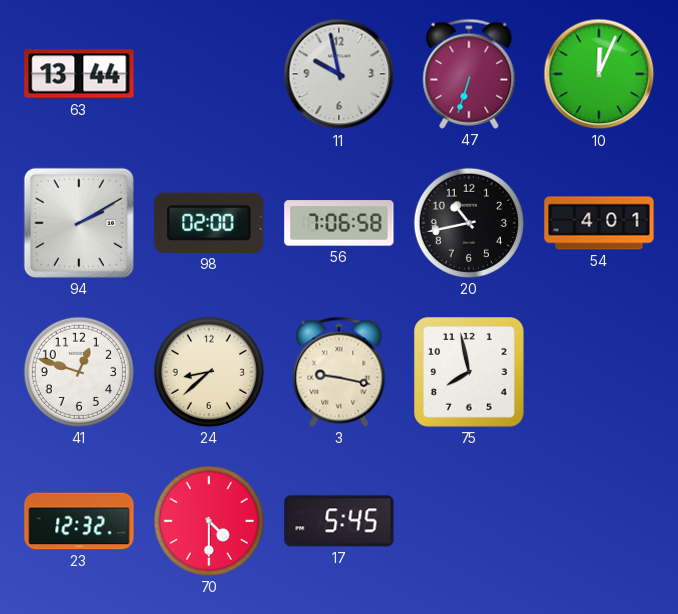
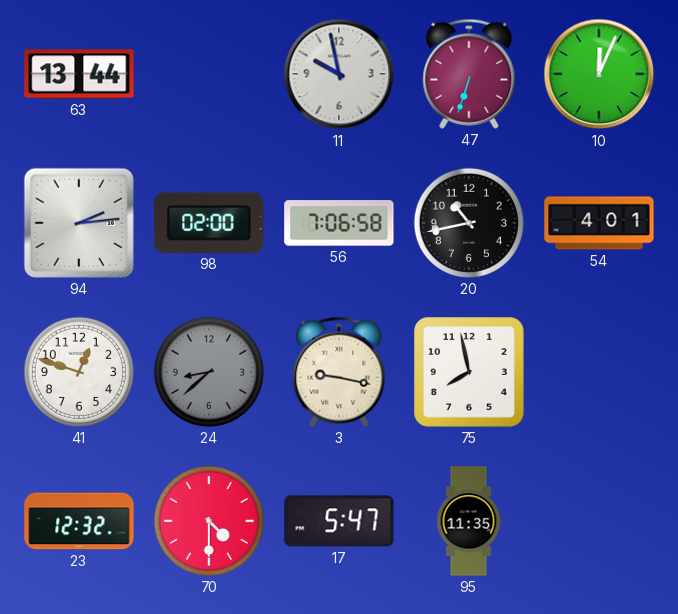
94: 2:10 -> 2:14 (79, 223)
24 dial: cream -> grey (209, 372)
17: 5:45 -> 5:47 (339, 521)
95: none -> 11:35 (469, 521)
